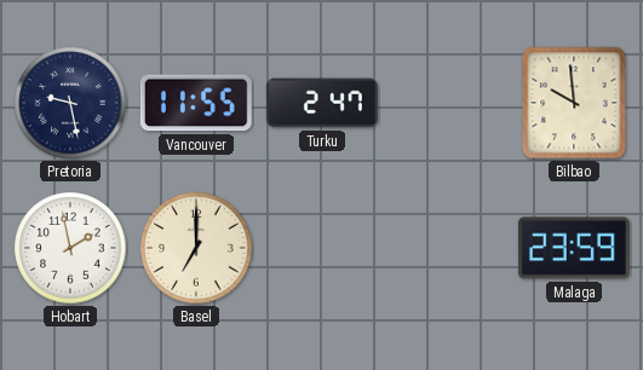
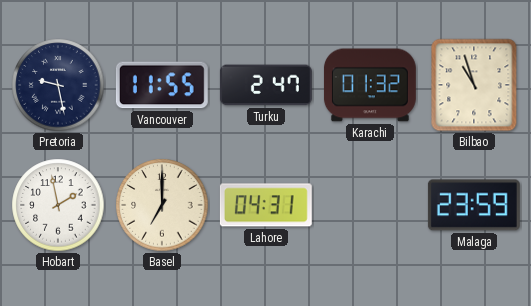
Karachi: none -> 01:32 (370, 85)
Bilbao: 9:59 -> 10:57 (474, 85)
Lahore: none -> 04:31 (266, 205)
